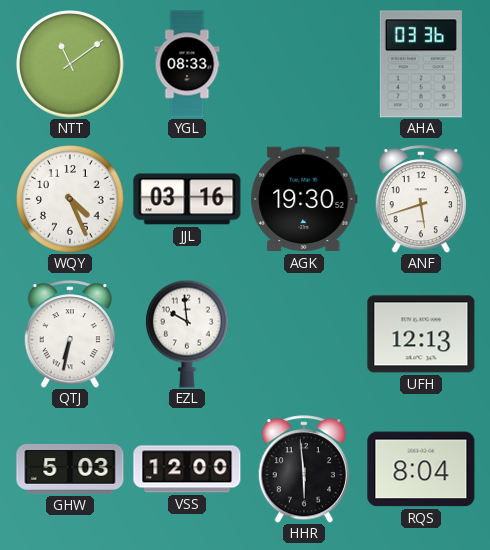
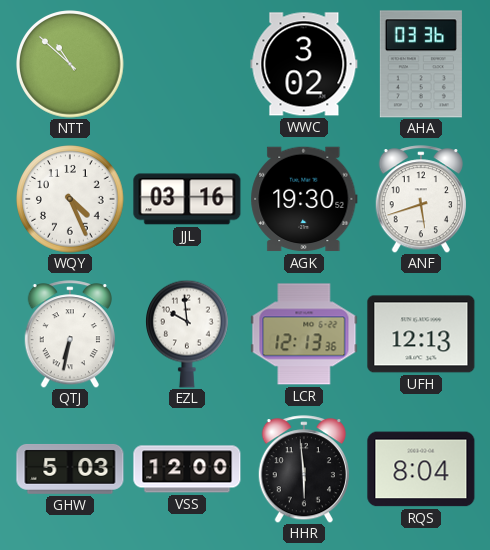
NTT: 11:09 -> 10:52 (70, 64)
YGL: 08:33 -> none (187, 64)
WWC: none -> 3:02 (304, 64)
LCR: none -> 12:13 (304, 334)
